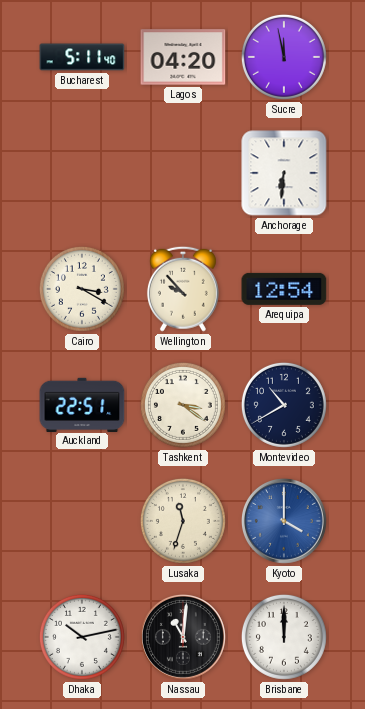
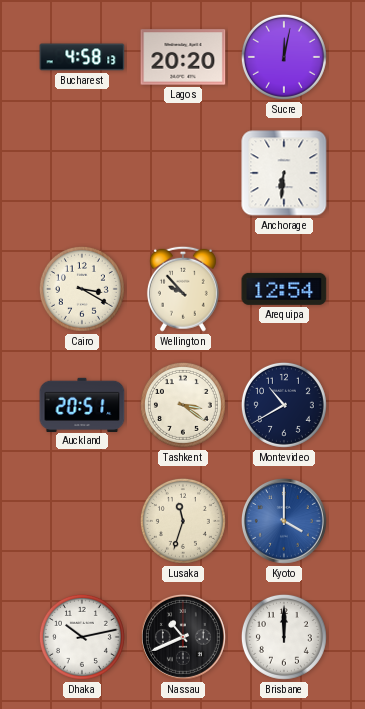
Bucharest: 5:11 -> 4:58 (82, 57)
Lagos: 04:20 -> 20:20 (183, 57)
Sucre: 11:58 -> 12:02 (284, 57)
Auckland: 22:51 -> 20:51 (82, 404)
Nassau: 11:01 -> 10:41 (184, 638)
